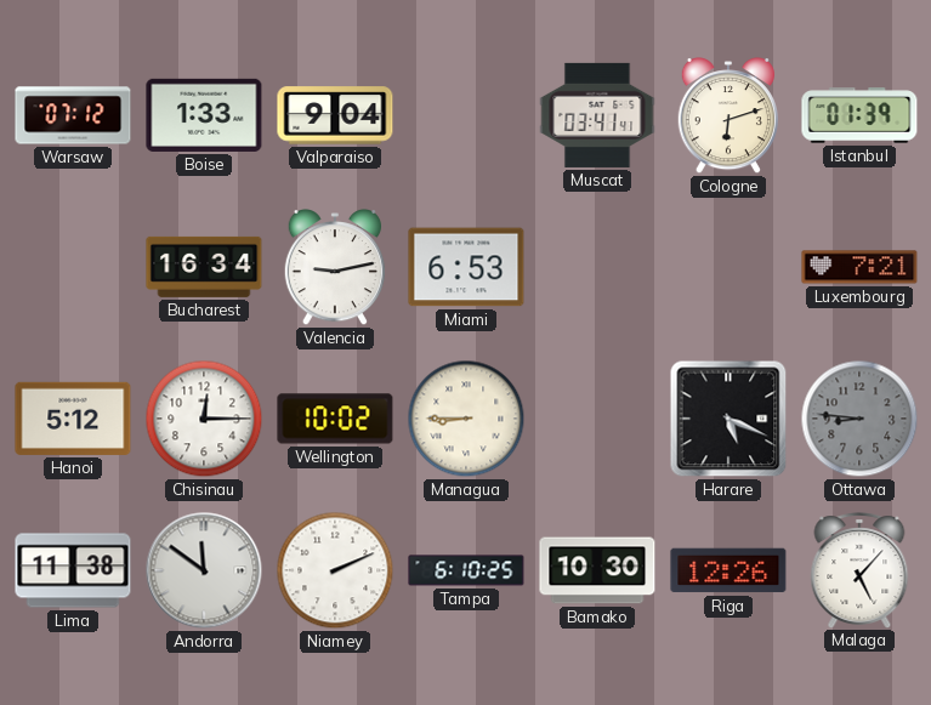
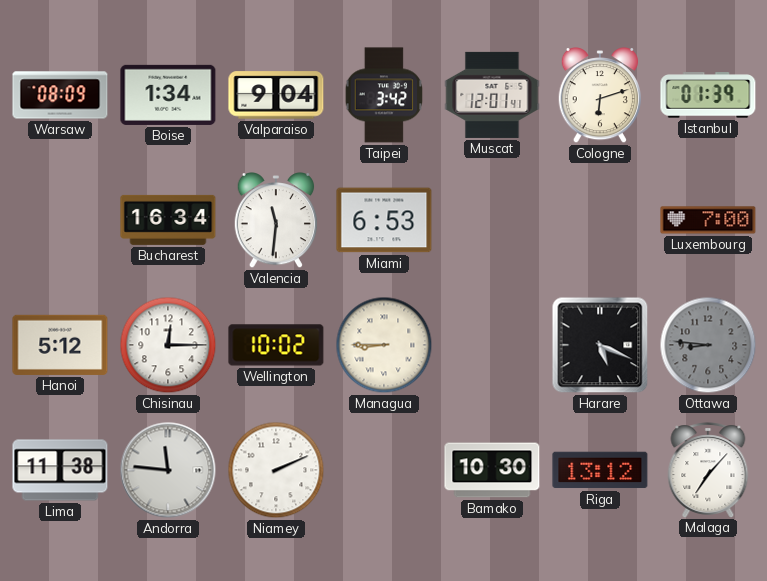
Warsaw: 07:12 -> 08:09 (60, 95)
Boise: 1:33 -> 1:34 (168, 95)
Taipei: none -> 3:42 (384, 95)
Muscat: 03:41 -> 12:01 (492, 95)
Valencia: 9:13 -> 11:31 (275, 220)
Luxembourg: 7:21 -> 7:00 (708, 220)
Andorra: 11:51 -> 11:46 (168, 470)
Tampa: 6:10 -> none (466, 570)
Riga: 12:26 -> 13:12 (600, 470)
Malaga: 5:07 -> 7:07 (708, 470)
